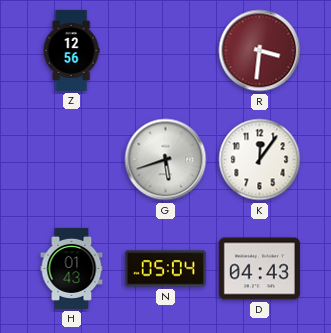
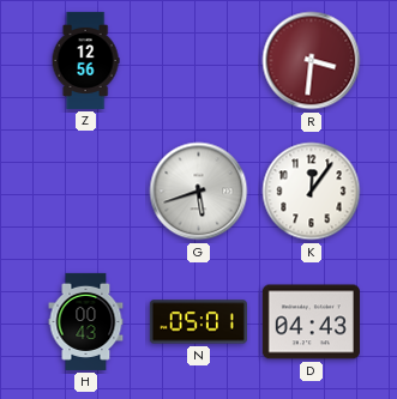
H: 01:43 -> 00:43 (86, 321)
N: 05:04 -> 05:01 (198, 322)
